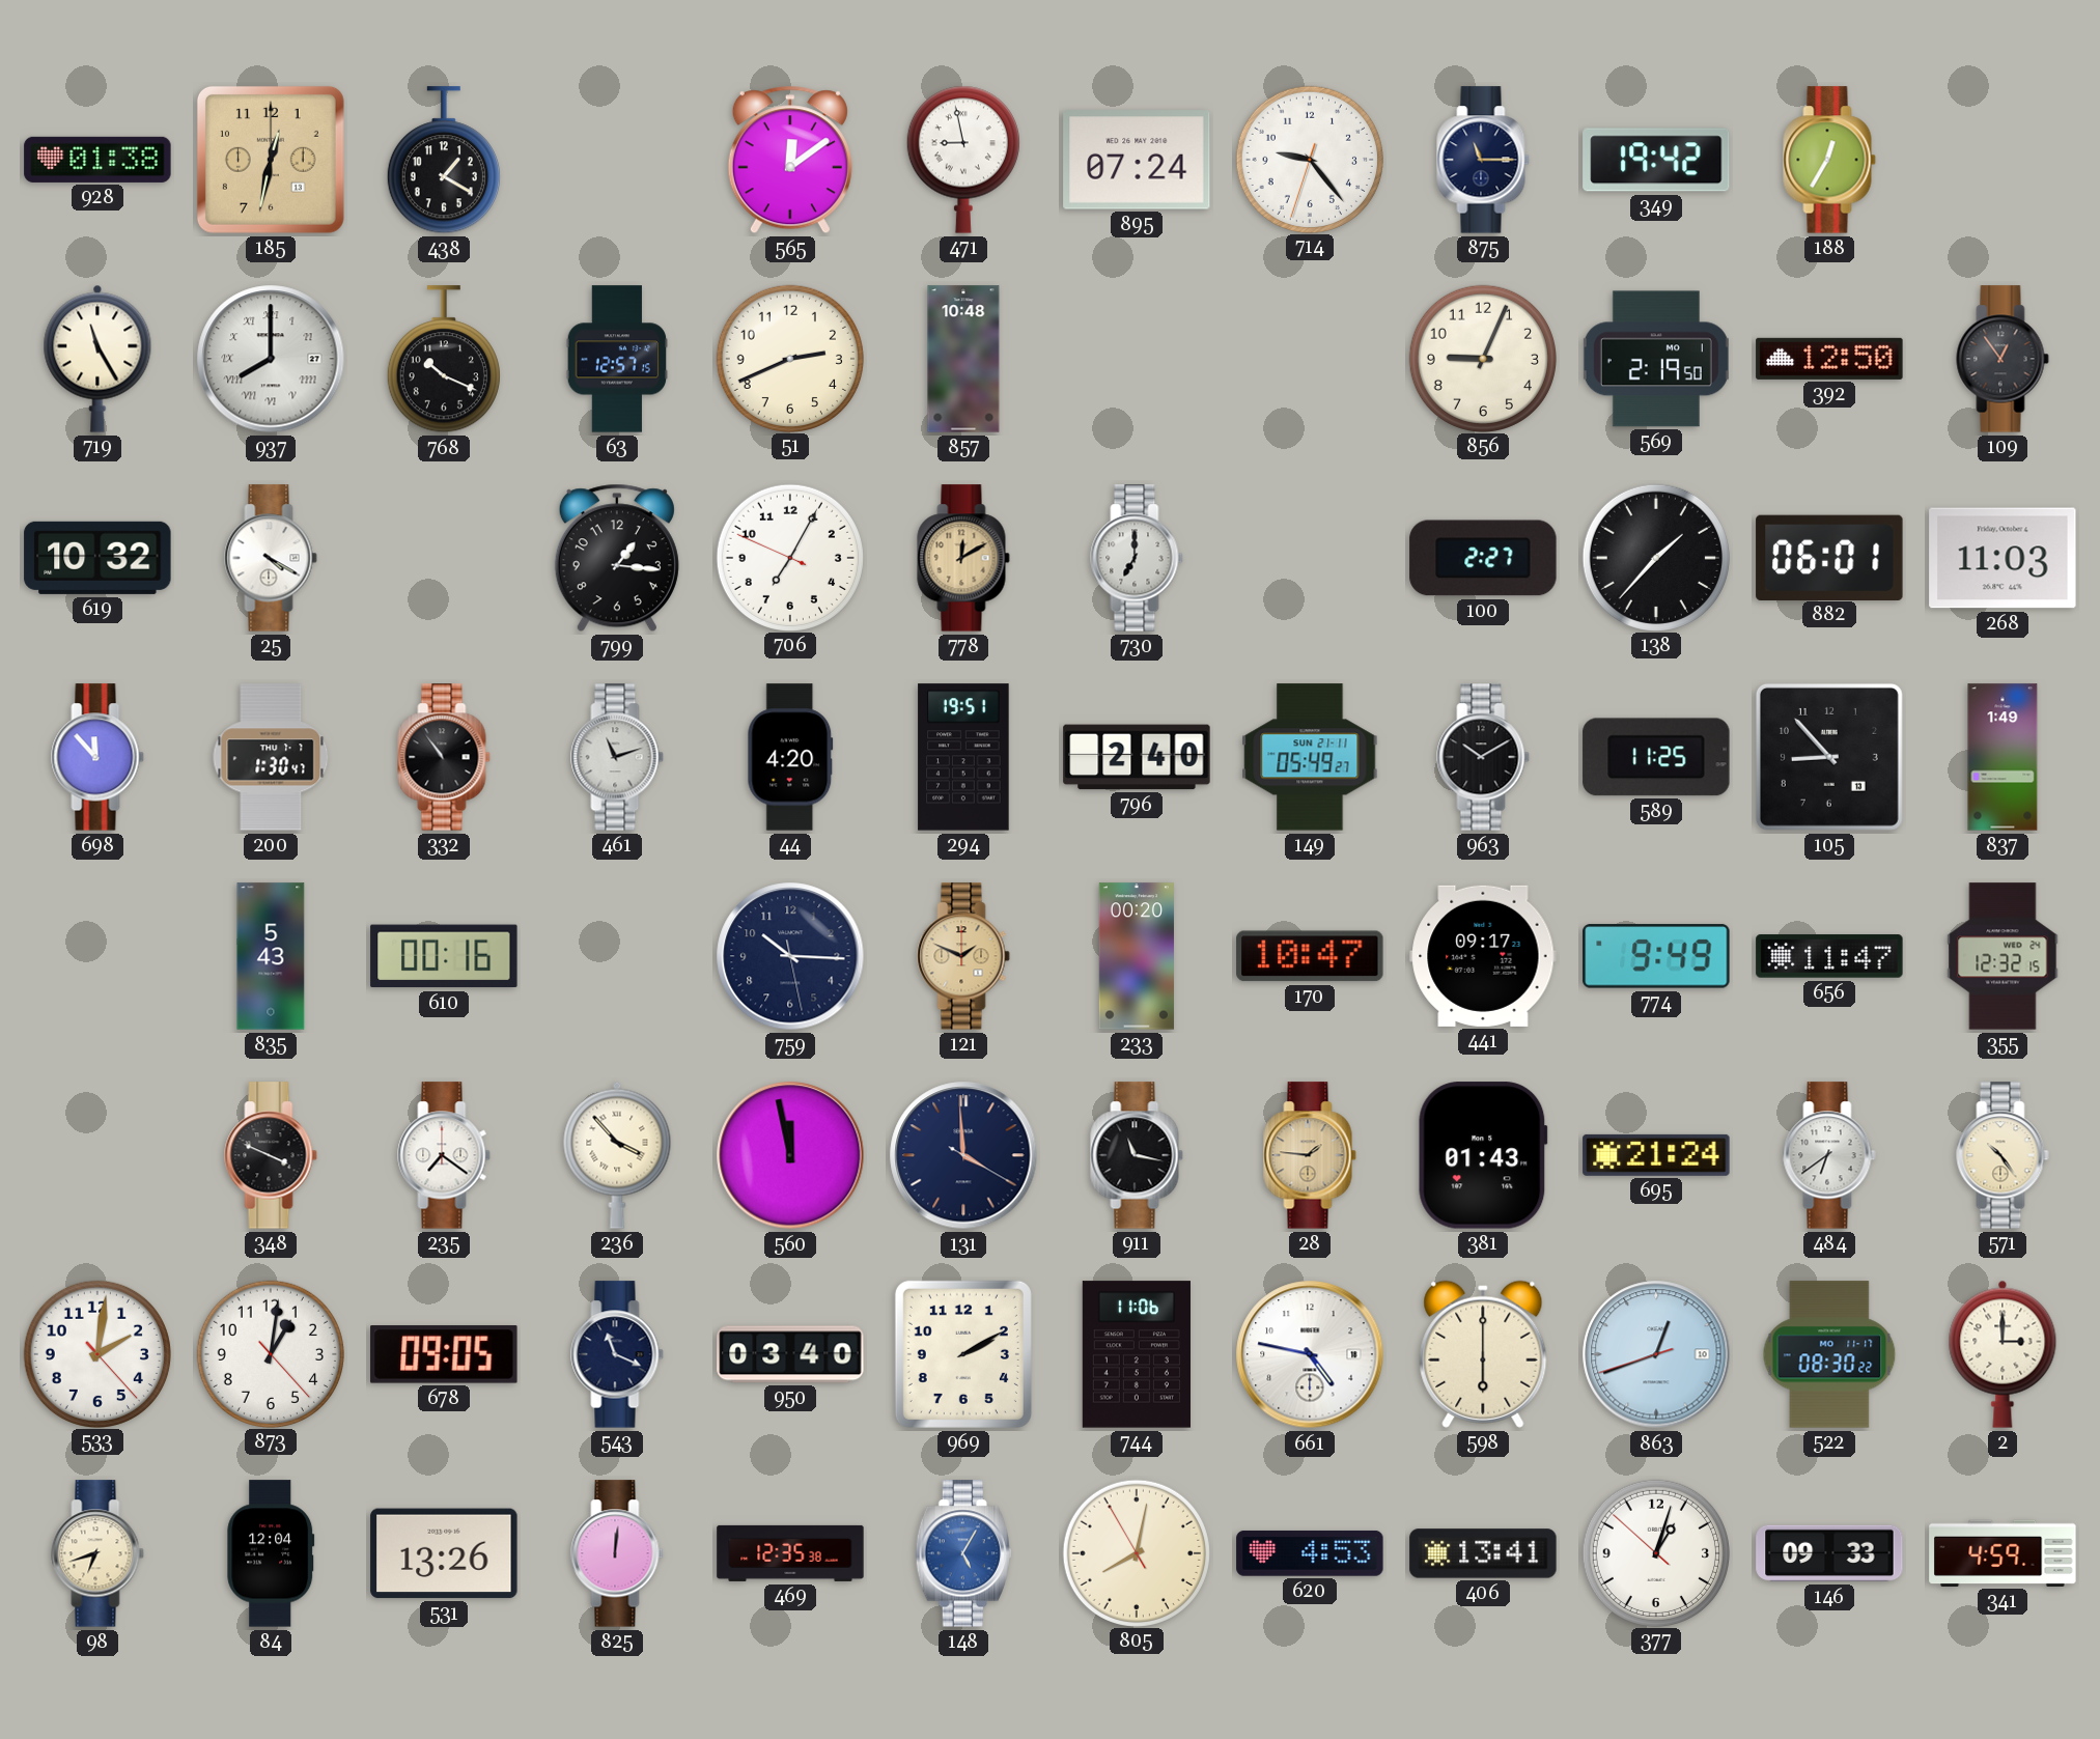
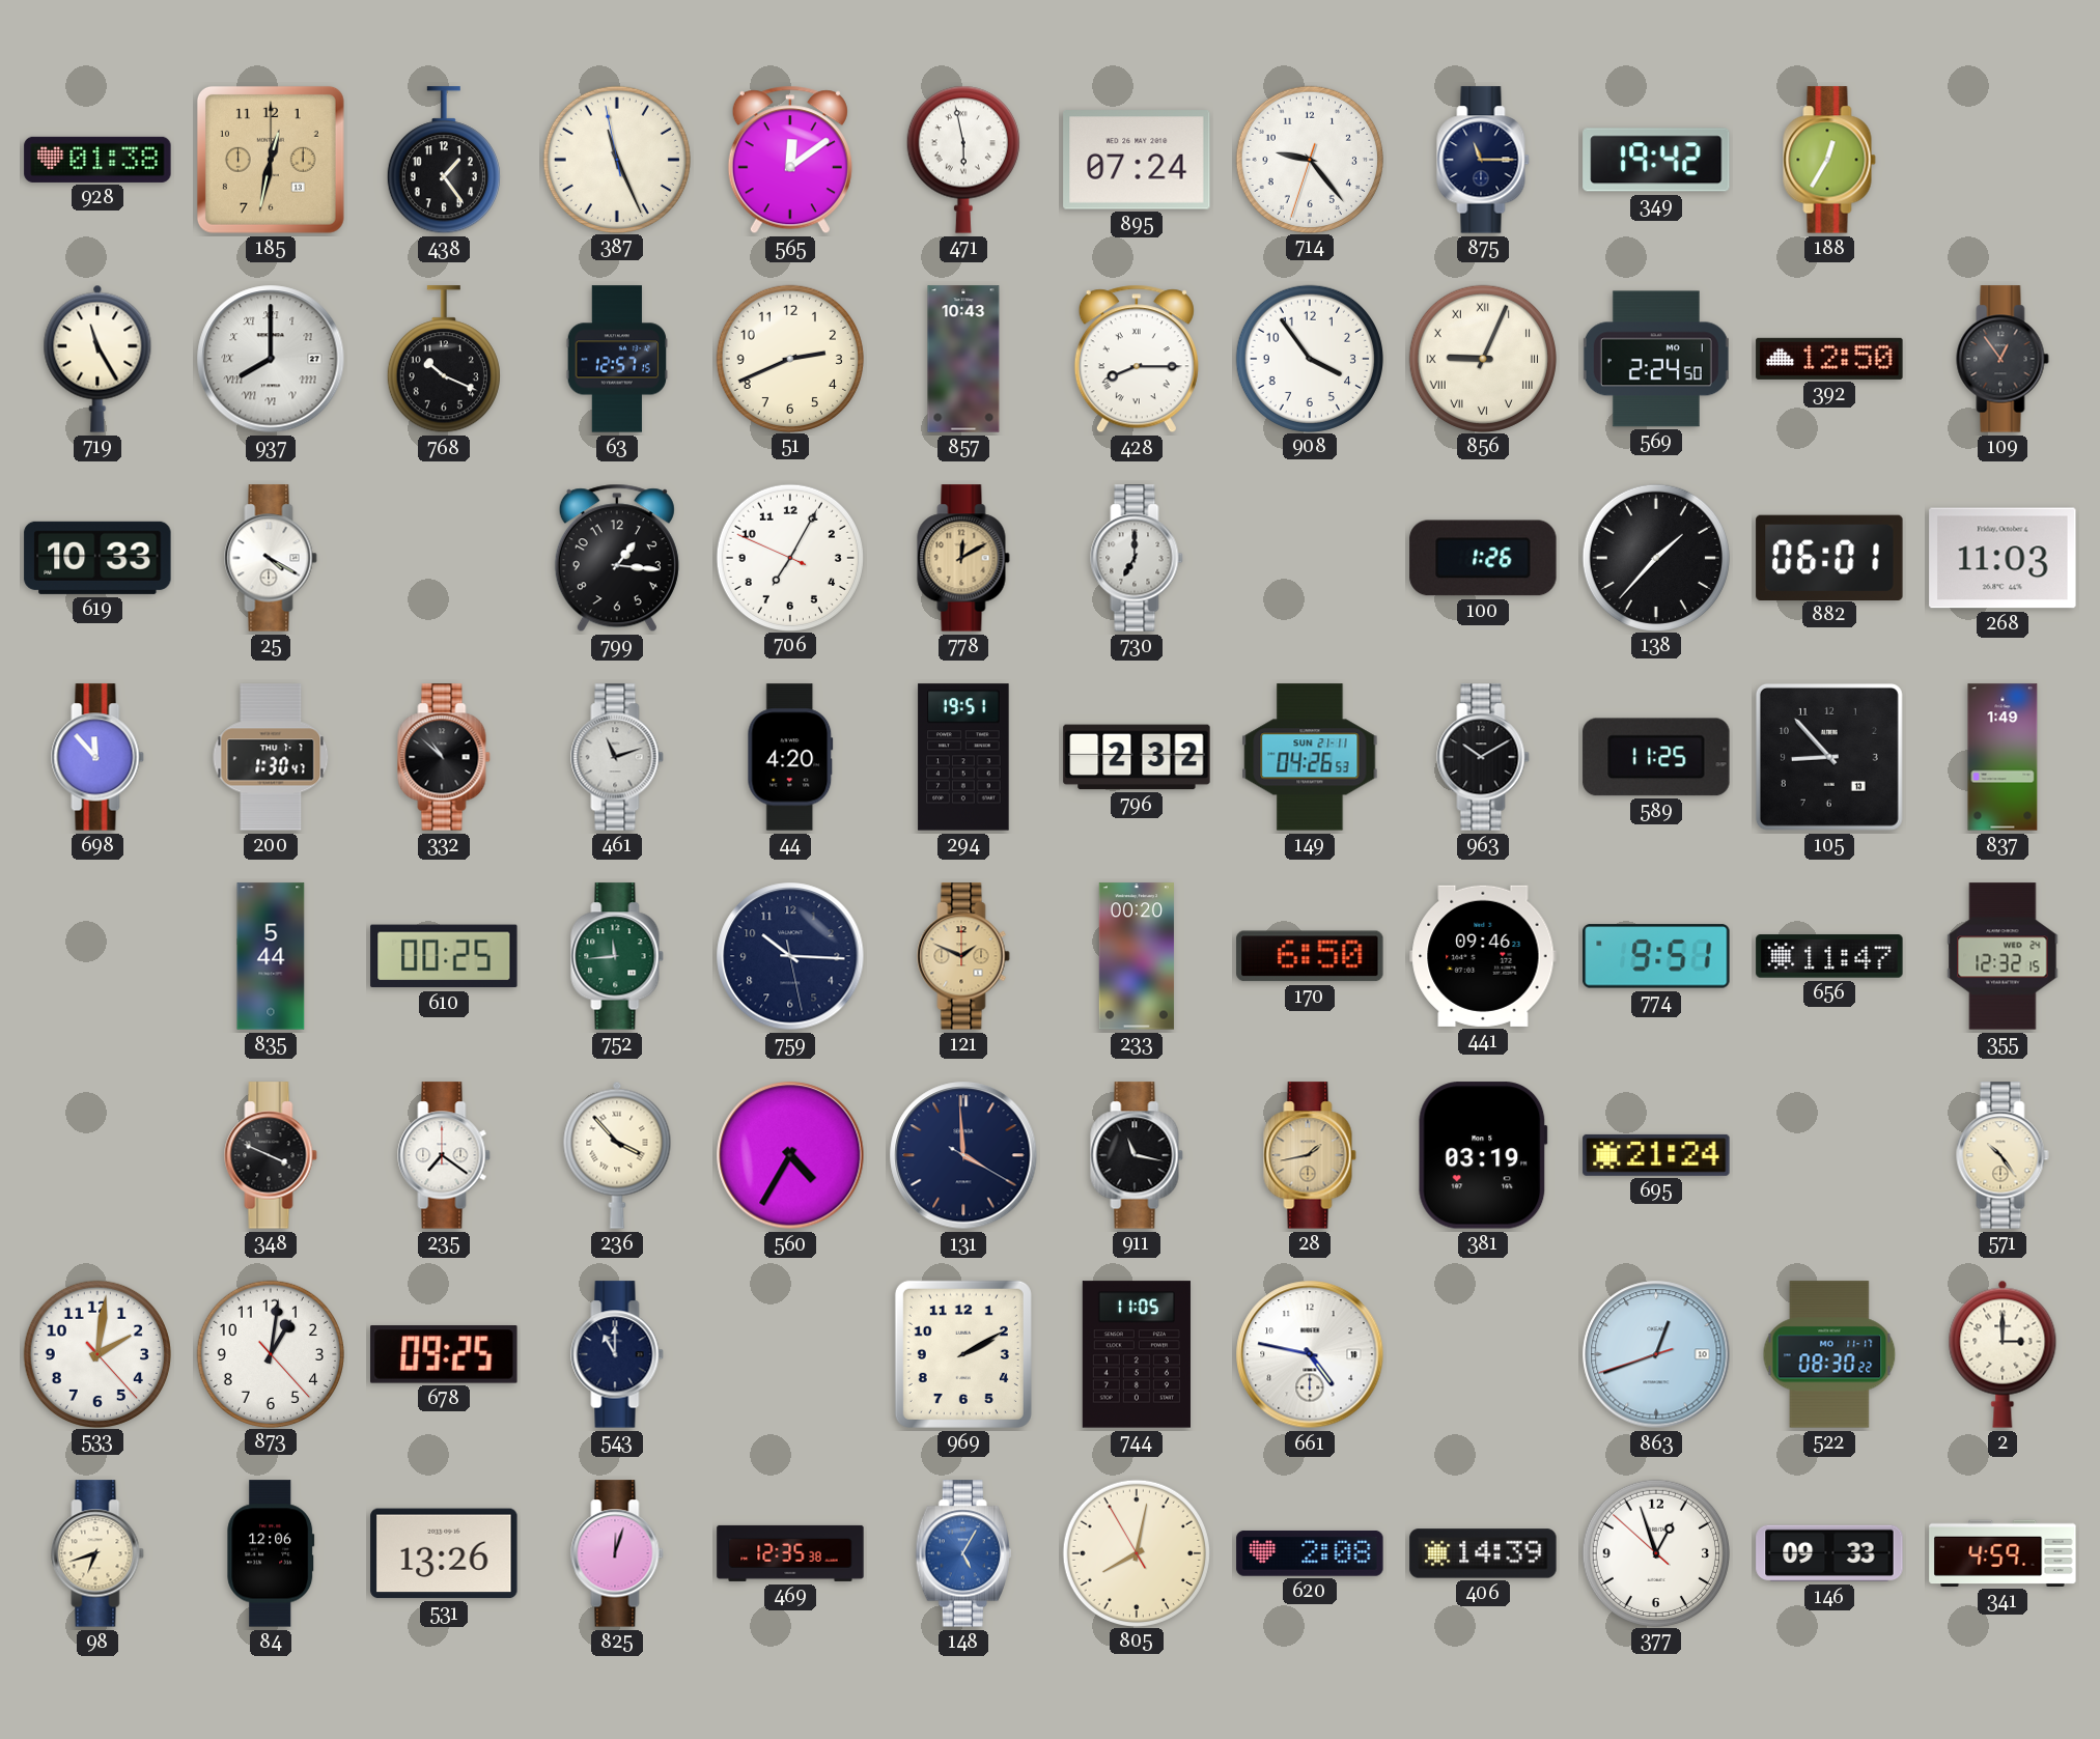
438: 1:20 -> 1:24 (444, 161)
387: none -> 11:25 (616, 159)
471: 8:58 -> 5:58 (963, 160)
857: 10:48 -> 10:43 (963, 359)
428: none -> 8:15 (1137, 359)
908: none -> 3:54 (1309, 358)
856 numerals: Arabic -> Roman (1482, 358)
569: 2:19 -> 2:24 (1656, 359)
619: 10:32 -> 10:33 (97, 558)
100: 2:27 -> 1:26 (1483, 558)
332: 10:54 -> 10:52 (444, 757)
796: 2:40 -> 2:32 (1137, 757)
149: 05:49 -> 04:26 (1310, 757)
835: 5:43 -> 5:44 (271, 956)
610: 00:16 -> 00:25 (444, 956)
752: none -> 11:44 (617, 956)
170: 10:47 -> 6:50 (1310, 956)
441: 09:17 -> 09:46 (1483, 956)
774: 9:49 -> 9:51 (1656, 956)
560: 11:58 -> 4:35 (790, 1155)
28: 1:46 -> 1:43 (1310, 1155)
381: 01:43 -> 03:19 (1483, 1155)
484: 6:39 -> none (1829, 1155)
678: 09:05 -> 09:25 (444, 1354)
543: 11:19 -> 11:00 (617, 1354)
950: 03:40 -> none (790, 1354)
744: 11:06 -> 11:05 (1137, 1354)
598: 6:00 -> none (1483, 1354)
84: 12:04 -> 12:06 (271, 1553)
825: 12:01 -> 12:03 (617, 1553)
620: 4:53 -> 2:08 (1310, 1553)
406: 13:41 -> 14:39 (1483, 1553)
377: 1:02 -> 12:56 (1655, 1552)
